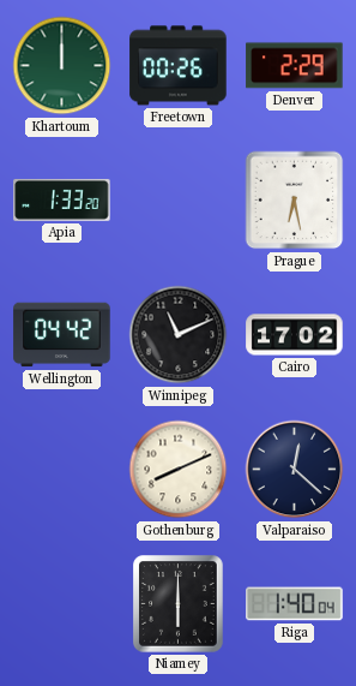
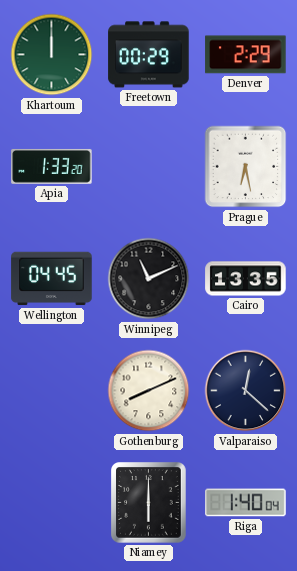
Freetown: 00:26 -> 00:29 (149, 55)
Wellington: 04:42 -> 04:45 (52, 279)
Cairo: 17:02 -> 13:35 (246, 279)
